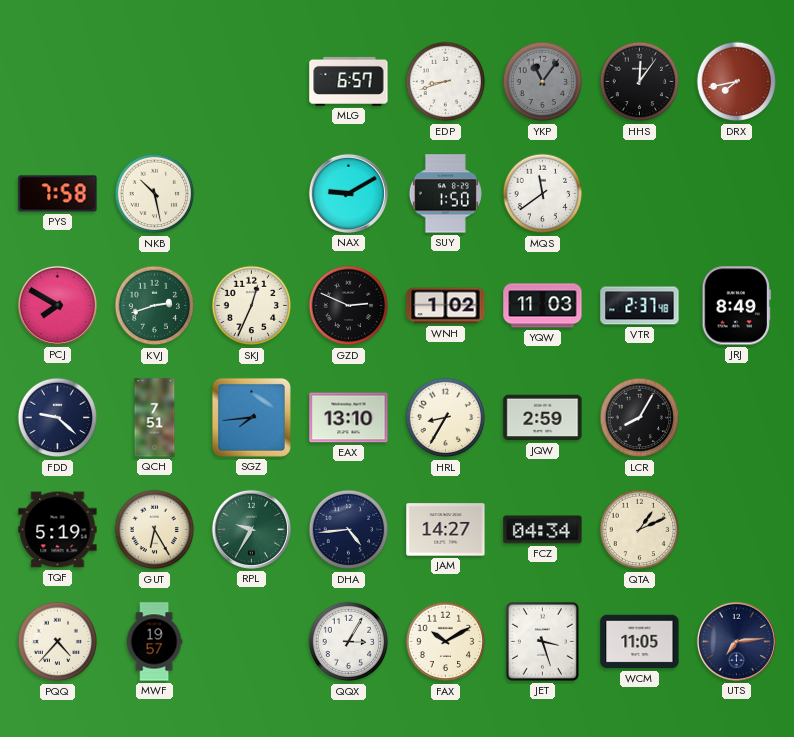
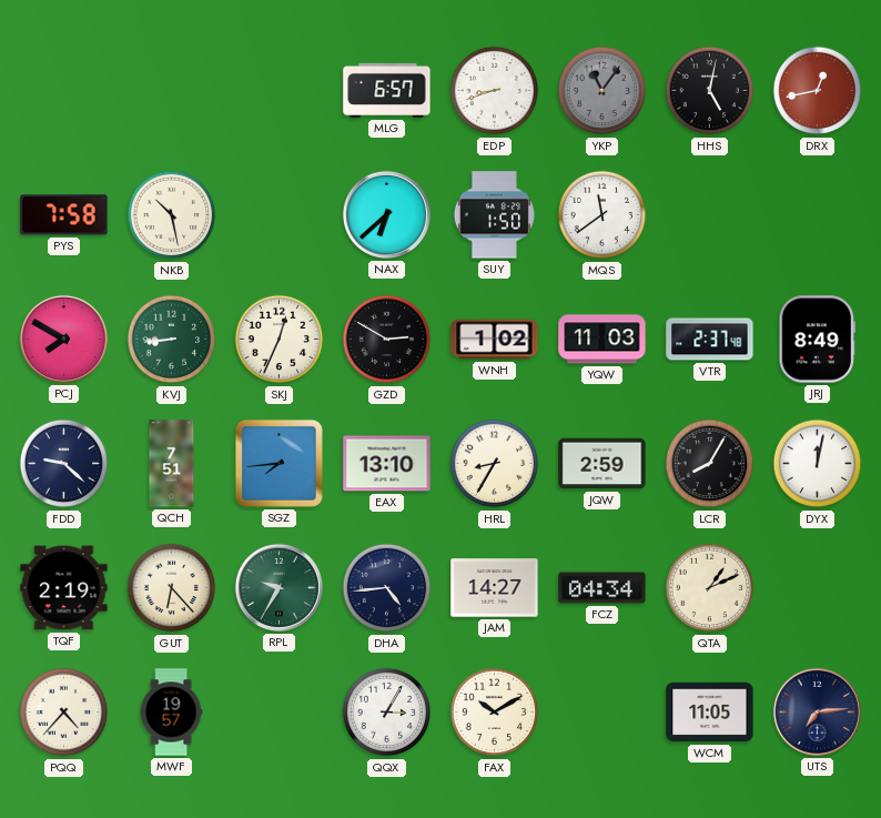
HHS: 12:06 -> 5:02 (710, 91)
DRX: 7:43 -> 12:43 (818, 91)
NAX: 9:10 -> 6:38 (386, 214)
KVJ: 2:42 -> 8:44 (172, 340)
GZD: 2:49 -> 2:50 (387, 340)
DYX: none -> 12:02 (818, 464)
TQF: 5:19 -> 2:19 (64, 588)
GUT: 6:25 -> 6:23 (172, 588)
JET: 3:27 -> none (542, 641)
